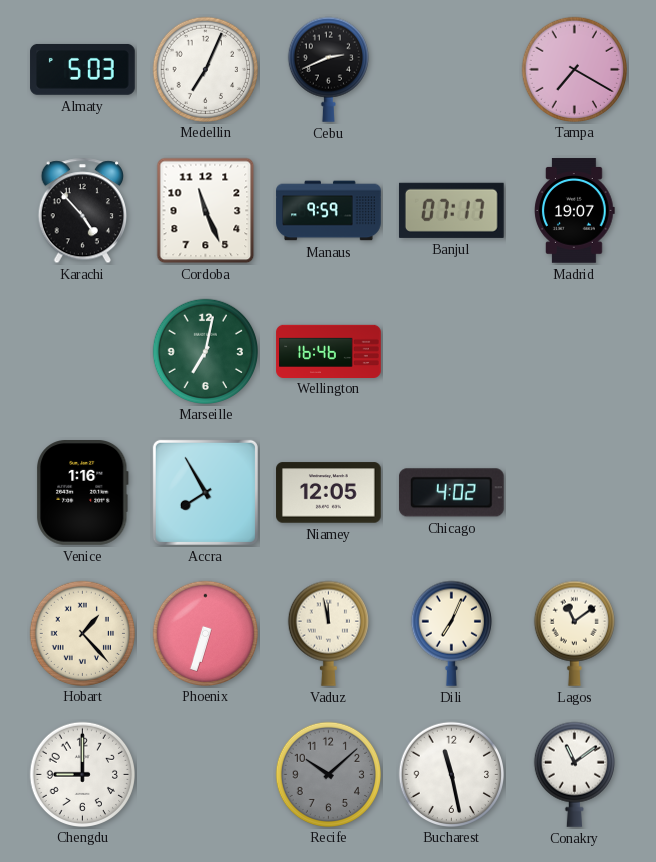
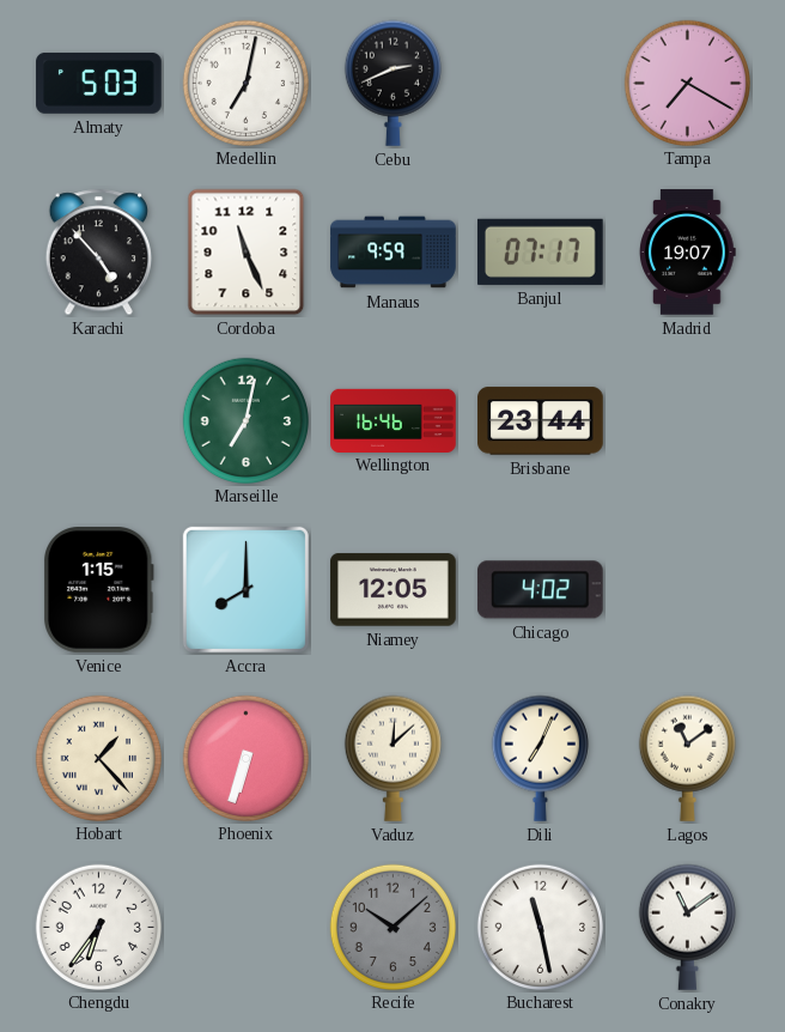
Medellin: 7:04 -> 7:02 (245, 83)
Brisbane: none -> 23:44 (541, 421)
Venice: 1:16 -> 1:15 (99, 590)
Accra: 7:55 -> 8:00 (245, 589)
Vaduz: 11:58 -> 12:08 (392, 758)
Chengdu: 9:00 -> 6:36 (98, 927)
